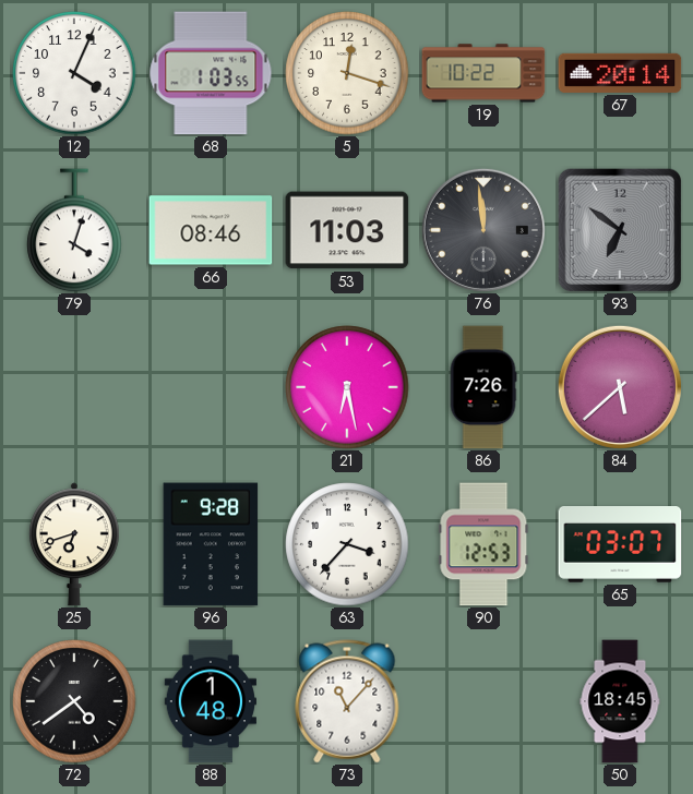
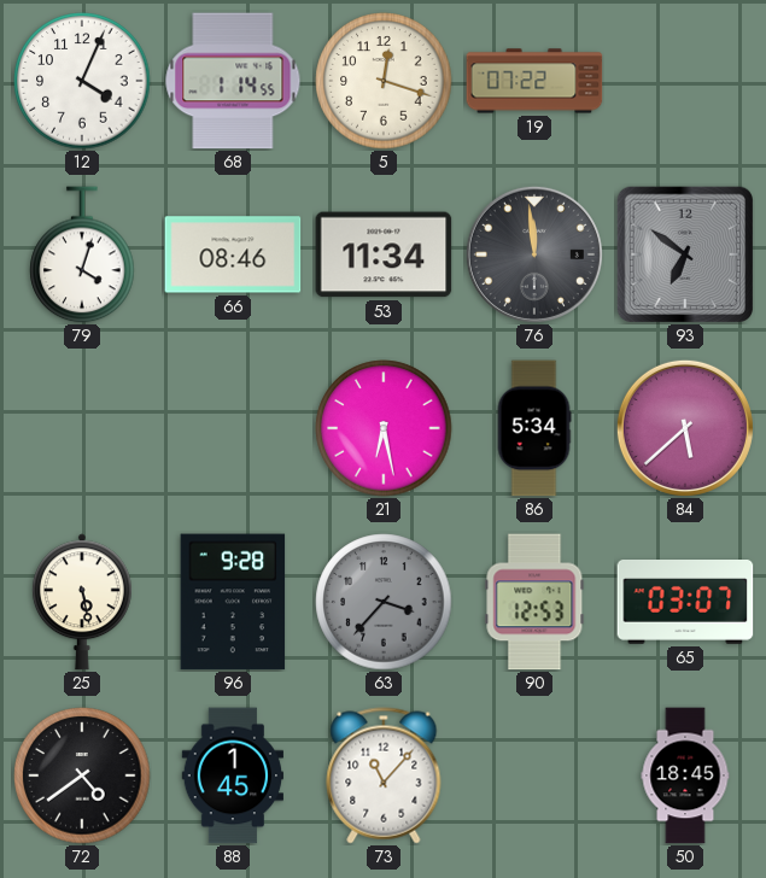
68: 1:03 -> 1:14 (233, 81)
19: 10:22 -> 07:22 (534, 81)
67: 20:14 -> none (620, 73)
53: 11:03 -> 11:34 (384, 254)
86: 7:26 -> 5:34 (534, 428)
25: 6:42 -> 5:28 (82, 602)
63 dial: white -> grey (384, 602)
88: 1:48 -> 1:45 (233, 775)
